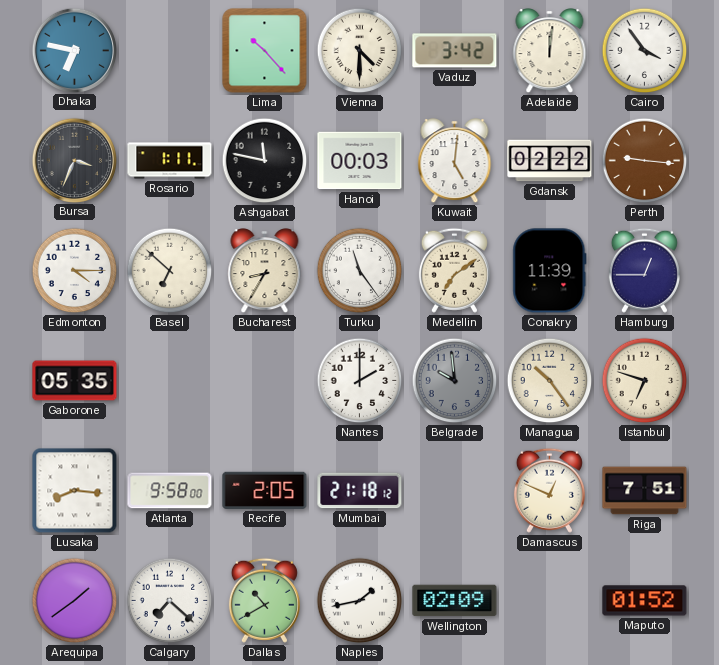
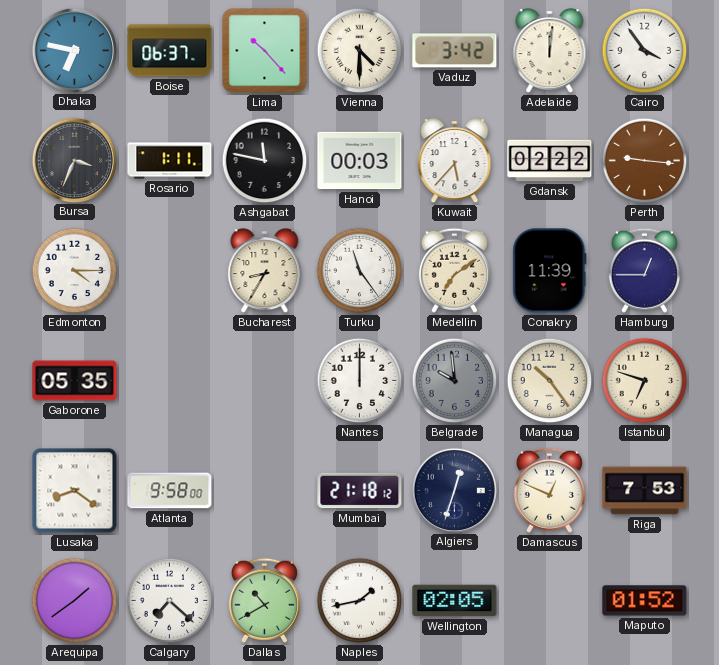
Boise: none -> 06:37 (170, 51)
Kuwait: 5:01 -> 5:37 (455, 161)
Basel: 6:52 -> none (170, 271)
Nantes: 2:00 -> 12:00 (360, 381)
Lusaka: 8:16 -> 8:21 (75, 491)
Recife: 2:05 -> none (265, 490)
Algiers: none -> 12:33 (454, 490)
Riga: 7:51 -> 7:53 (645, 491)
Wellington: 02:09 -> 02:05 (455, 601)
